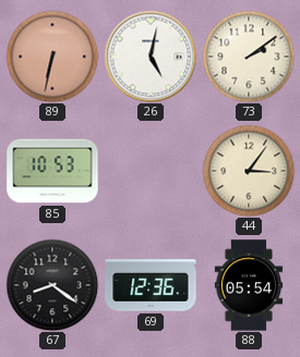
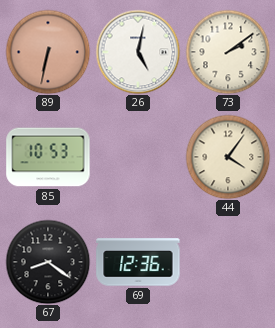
44: 3:06 -> 4:06 (228, 157)
88: 05:54 -> none (249, 285)
